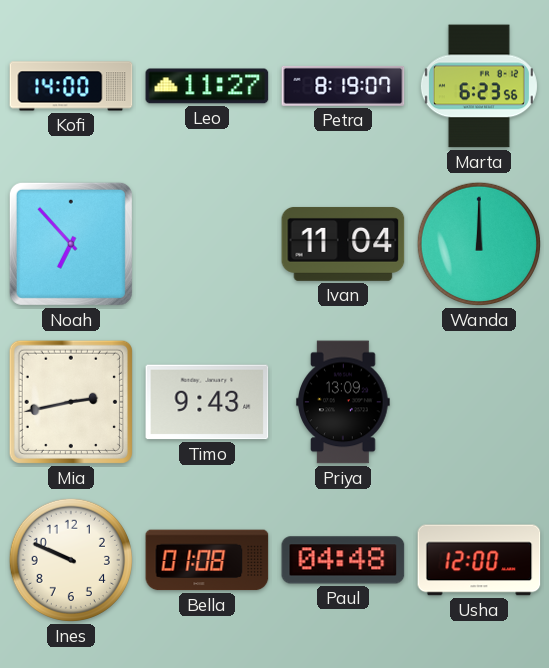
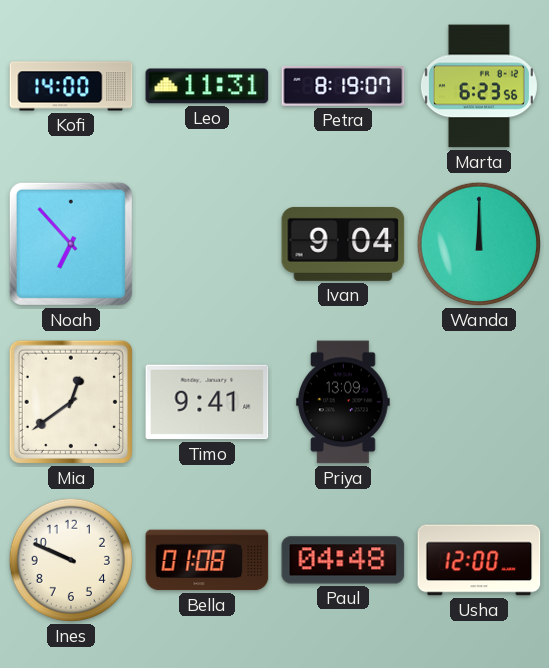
Leo: 11:27 -> 11:31 (207, 86)
Ivan: 11:04 -> 9:04 (343, 244)
Mia: 2:43 -> 12:39 (71, 402)
Timo: 9:43 -> 9:41 (207, 402)
